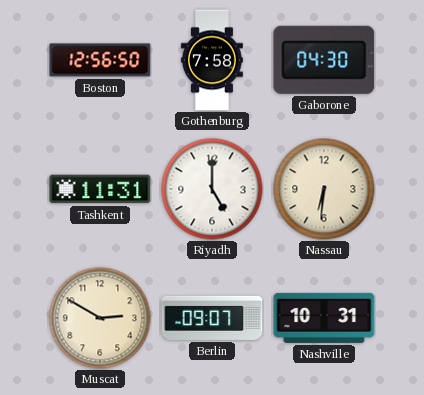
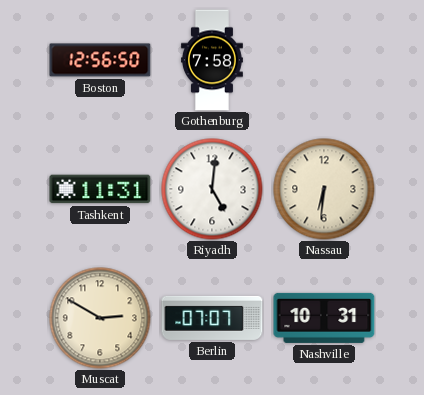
Gaborone: 04:30 -> none (324, 60)
Riyadh: 5:00 -> 5:01 (212, 189)
Berlin: 09:07 -> 07:07 (212, 318)
